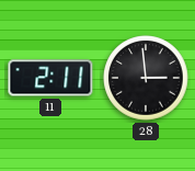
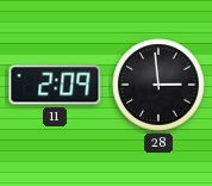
11: 2:11 -> 2:09 (55, 85)
